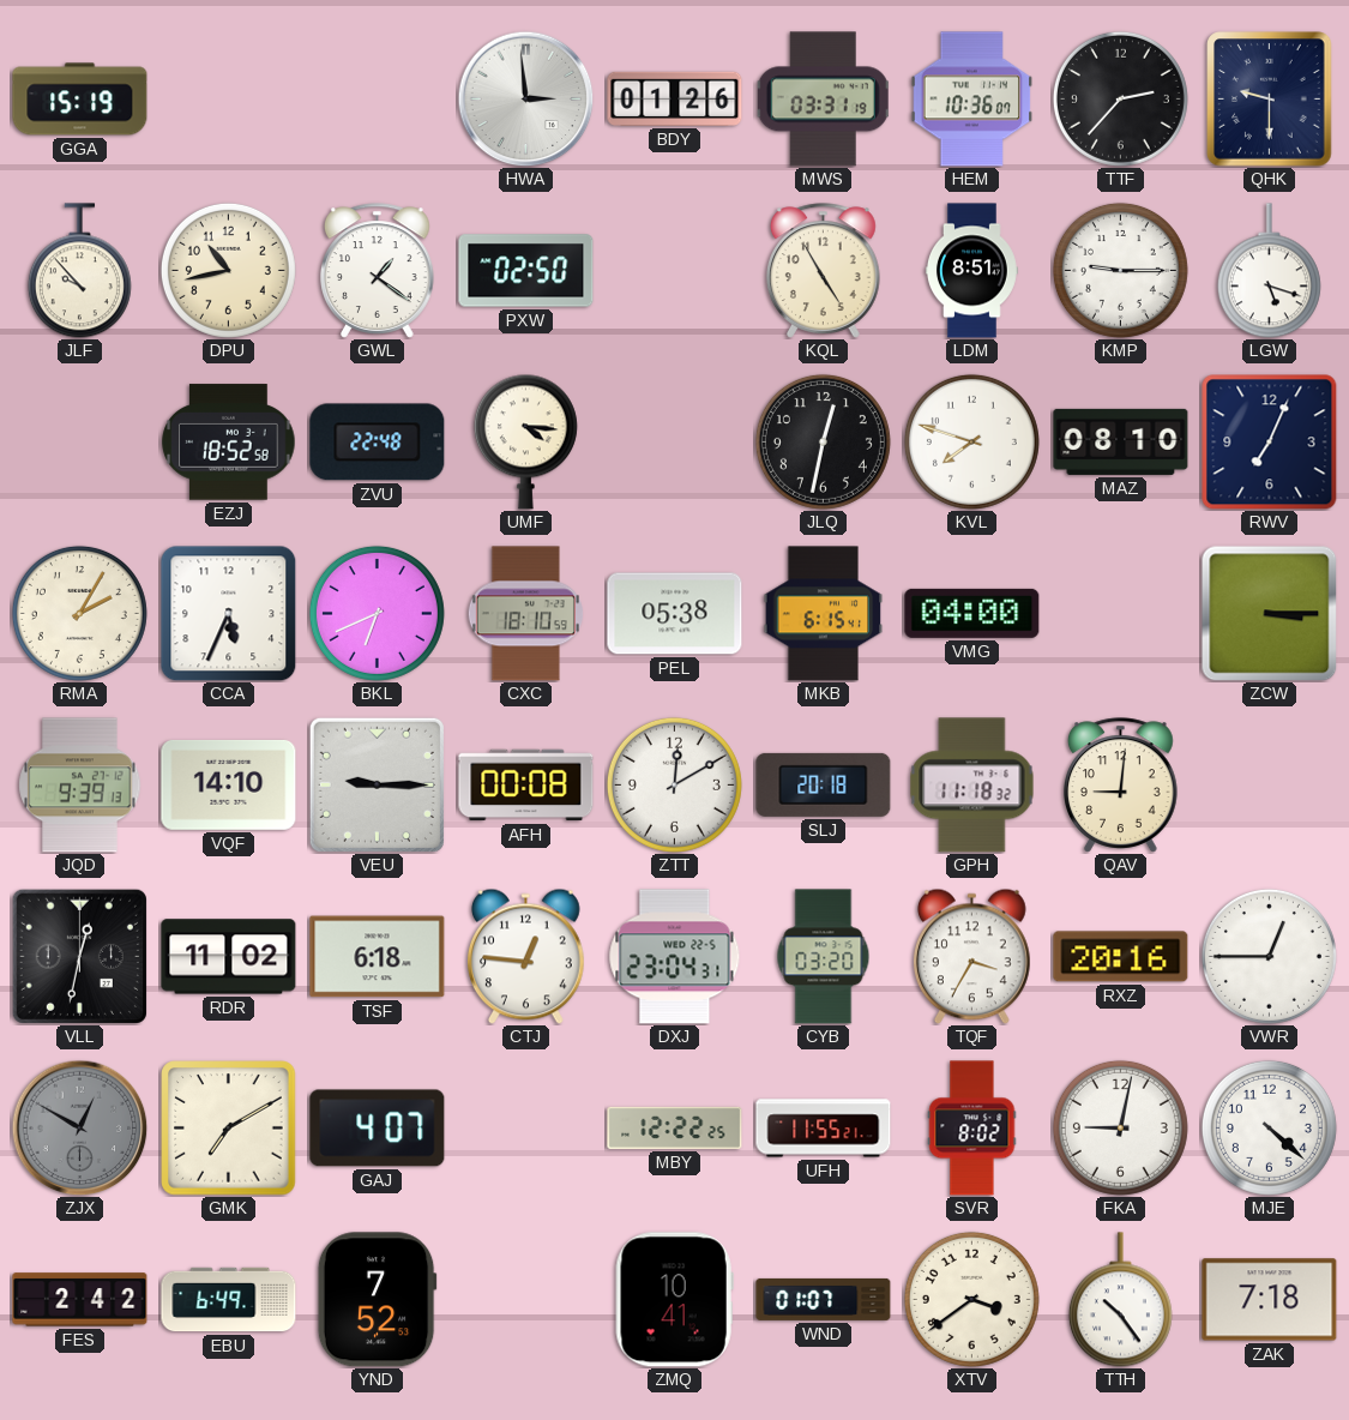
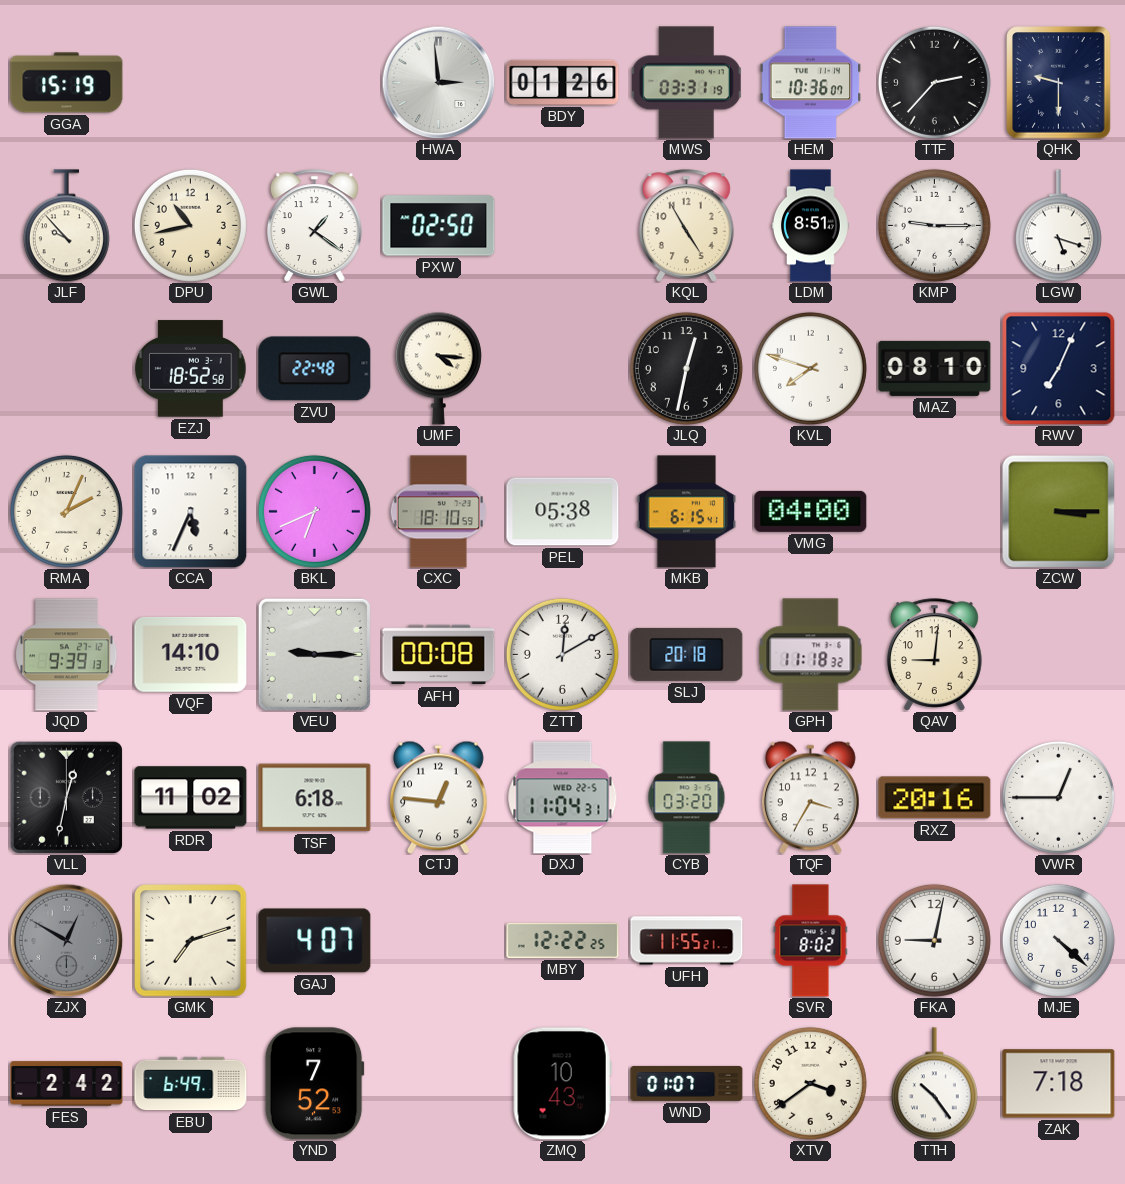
RMA: 2:05 -> 2:04 (66, 511)
DXJ: 23:04 -> 11:04 (563, 798)
GMK: 7:10 -> 7:12 (191, 941)
ZMQ: 10:41 -> 10:43 (562, 1084)
